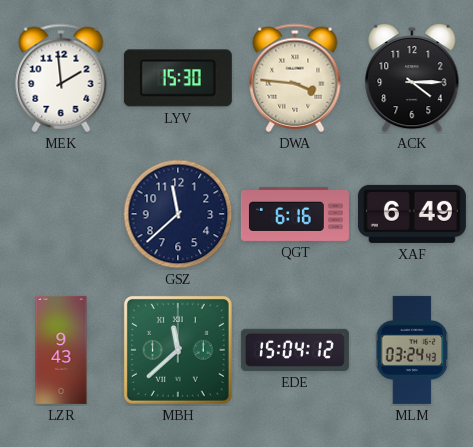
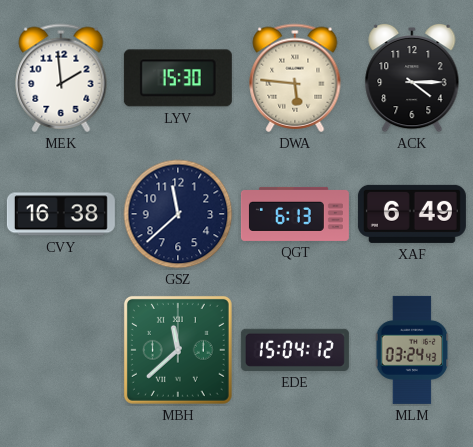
DWA: 3:46 -> 5:46 (295, 78)
CVY: none -> 16:38 (61, 214)
QGT: 6:16 -> 6:13 (295, 214)
LZR: 9:43 -> none (61, 350)
